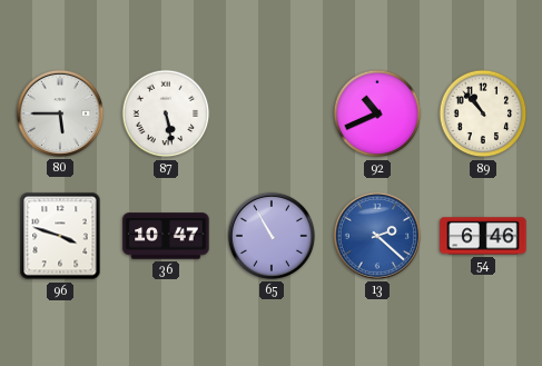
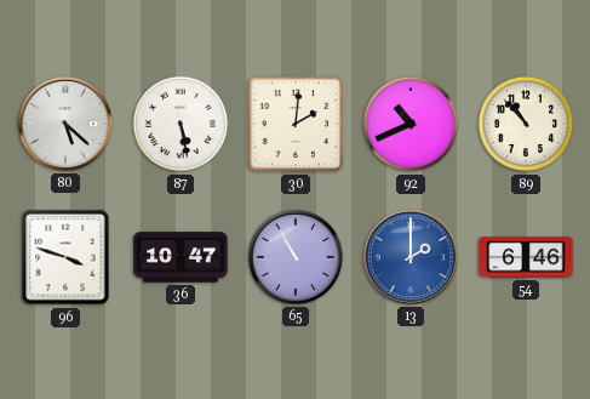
80: 5:45 -> 5:22 (65, 124)
30: none -> 2:01 (296, 124)
13: 2:22 -> 2:00 (411, 257)
